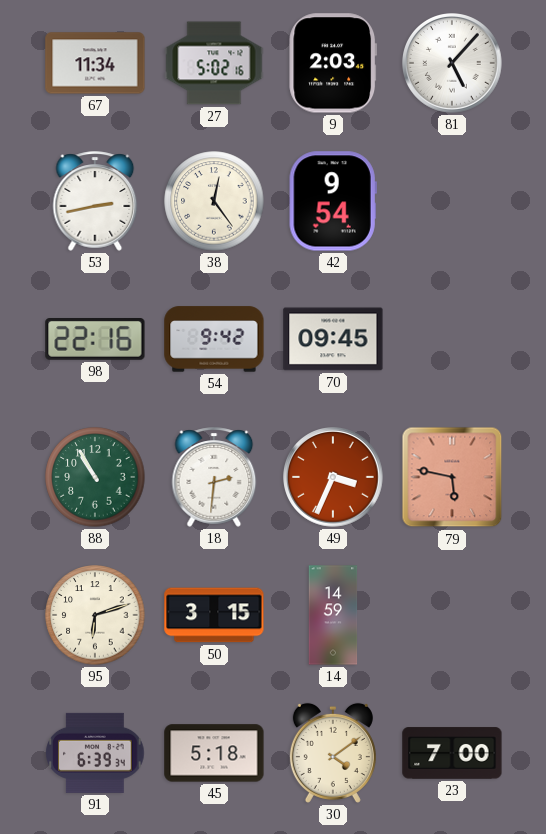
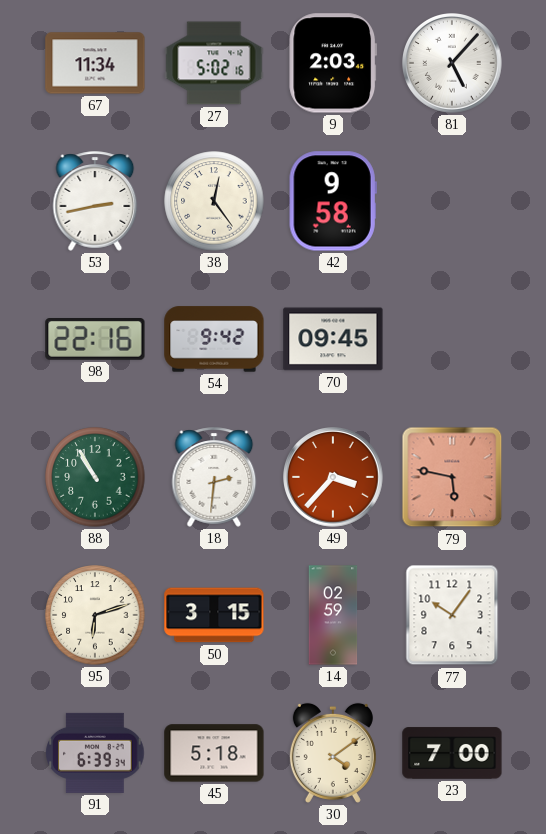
42: 9:54 -> 9:58 (333, 201)
49: 3:34 -> 3:37 (334, 478)
14: 14:59 -> 02:59 (333, 615)
77: none -> 10:06 (452, 615)
